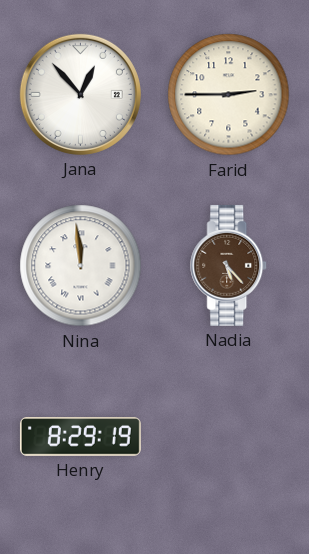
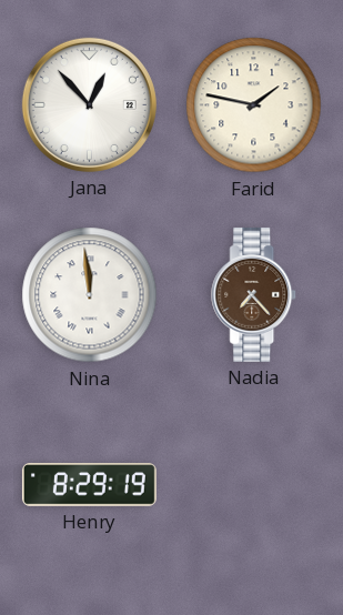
Farid: 2:45 -> 1:47 (254, 105)
Nadia: 5:23 -> 7:23 (254, 294)
